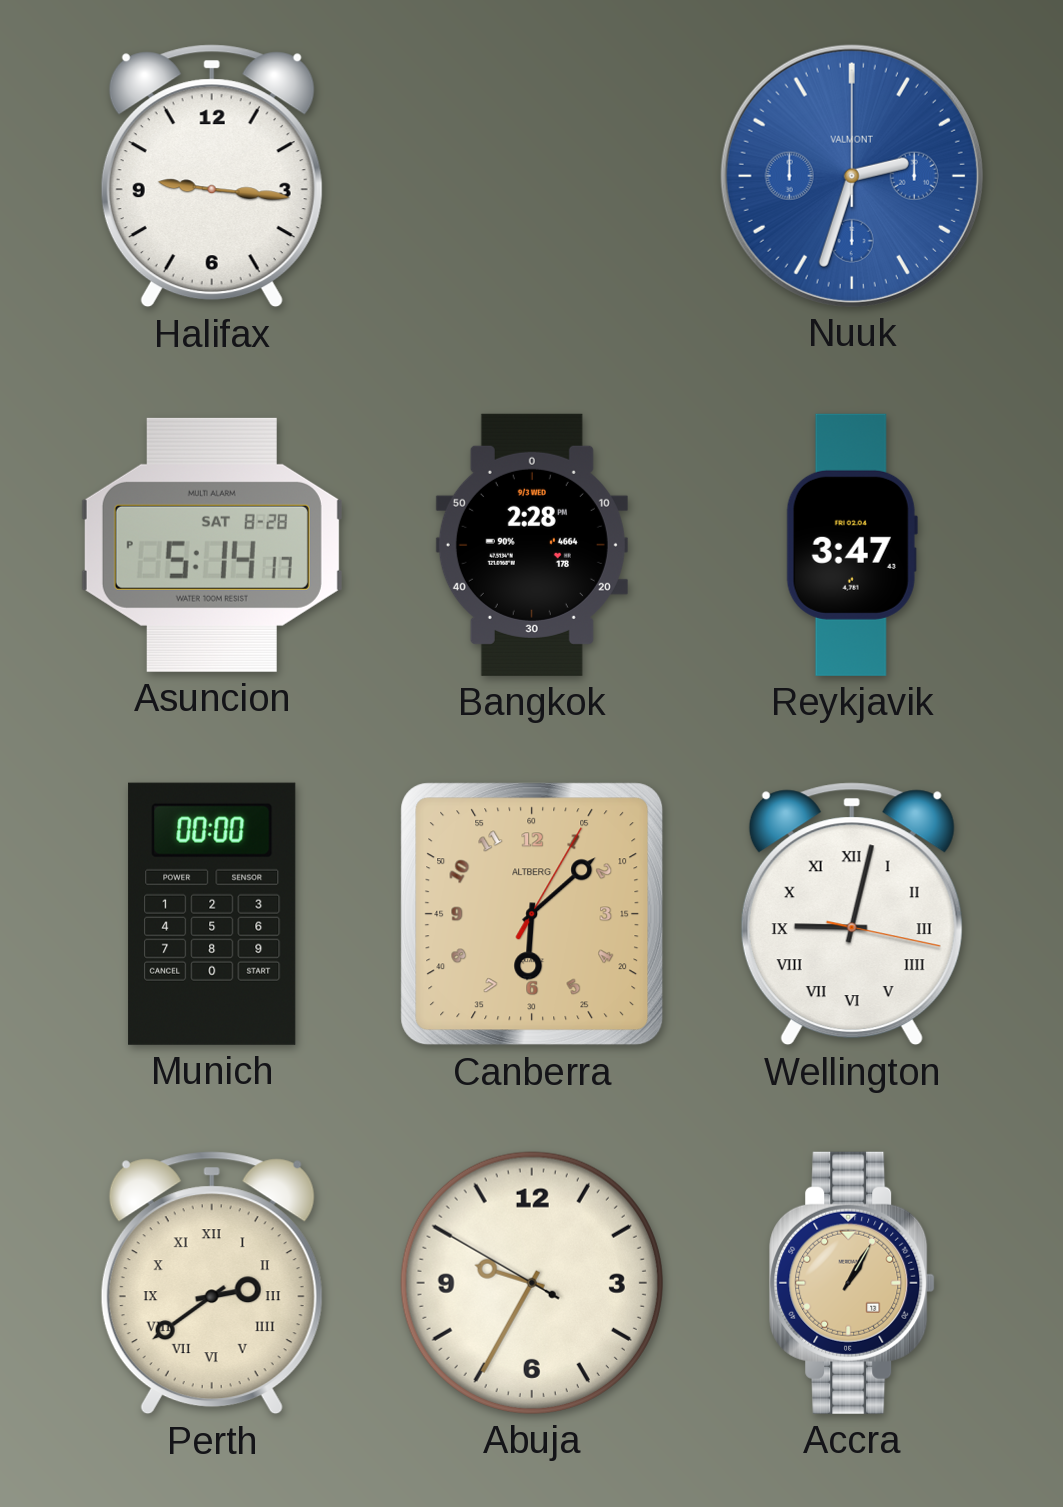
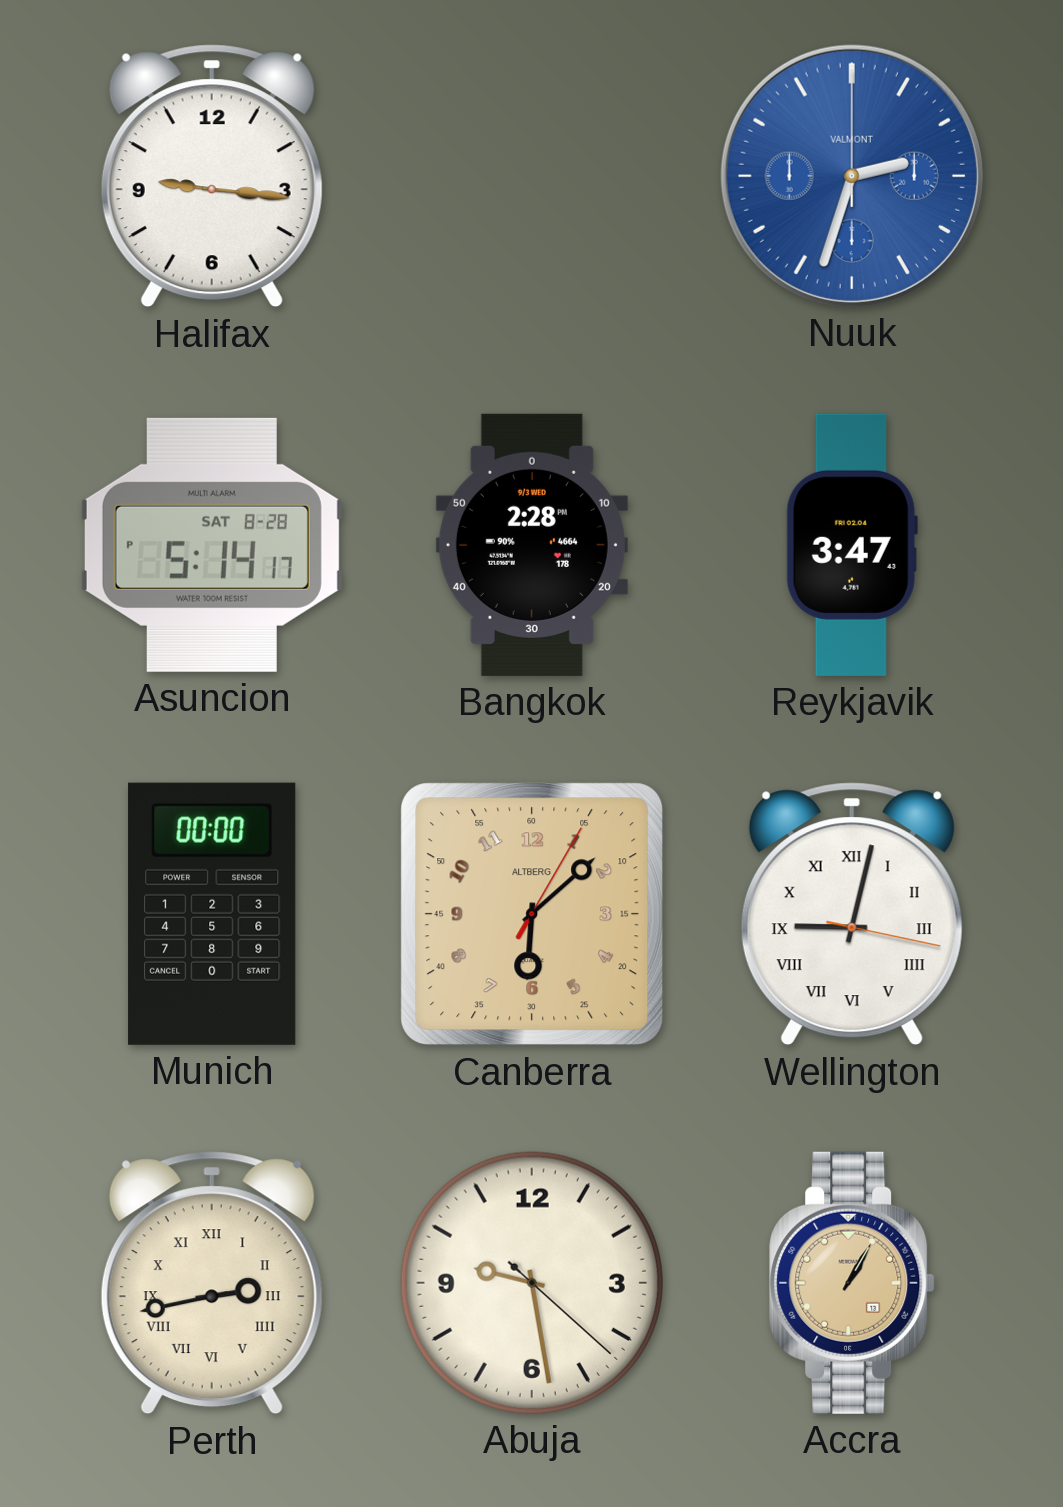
Perth: 2:39 -> 2:43 (212, 1283)
Abuja: 9:34 -> 9:28 (532, 1283)
